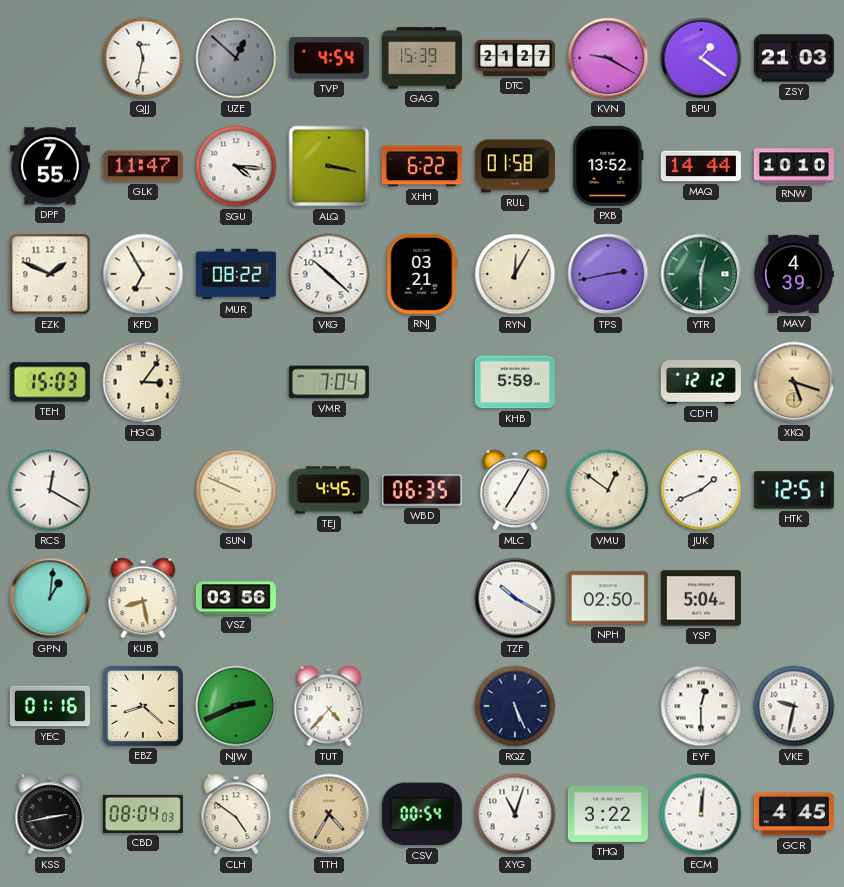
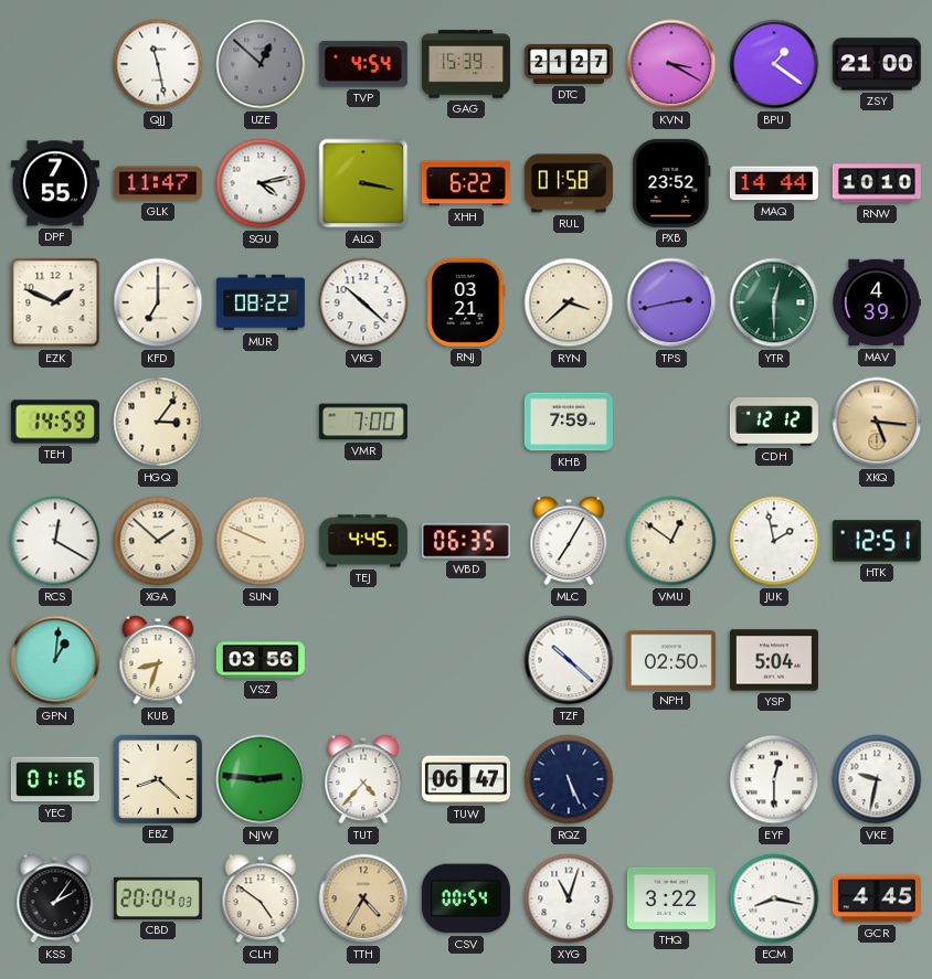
QJJ: 11:32 -> 11:28 (158, 64)
KVN: 9:20 -> 3:20 (671, 64)
ZSY: 21:03 -> 21:00 (877, 64)
SGU: 4:16 -> 4:13 (261, 183)
PXB: 13:52 -> 23:52 (671, 183)
KFD: 6:55 -> 7:00 (158, 302)
RYN: 12:05 -> 3:38 (569, 302)
TEH: 15:03 -> 14:59 (55, 422)
VMR: 7:04 -> 7:00 (363, 422)
KHB: 5:59 -> 7:59 (569, 422)
XKQ: 5:18 -> 5:16 (877, 422)
XGA: none -> 1:52 (158, 541)
JUK: 1:41 -> 1:58 (774, 541)
KUB: 8:28 -> 8:33 (158, 660)
TZF: 10:20 -> 10:22 (569, 660)
NJW: 2:41 -> 2:46 (261, 779)
TUW: none -> 06:47 (466, 779)
KSS: 2:43 -> 2:06 (55, 898)
CBD: 08:04 -> 20:04 (158, 898)
ECM: 12:01 -> 8:17 (774, 898)
